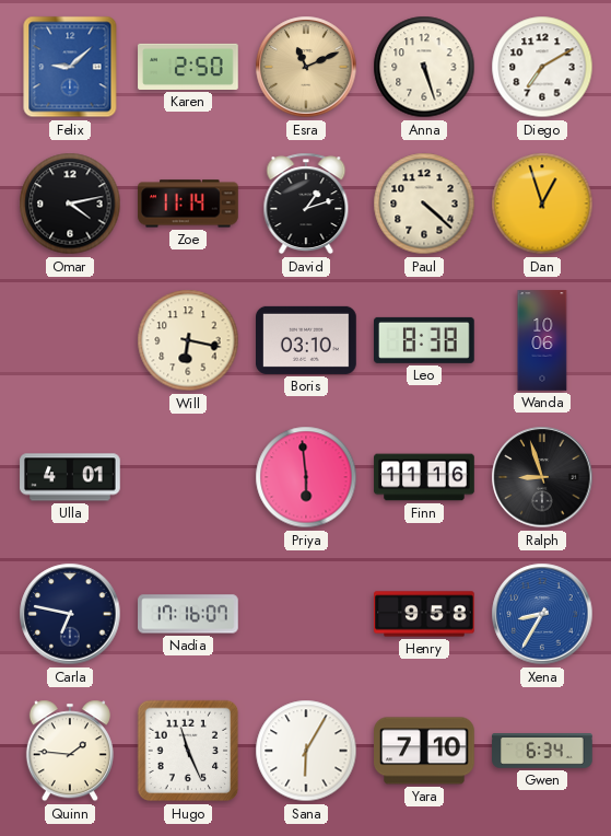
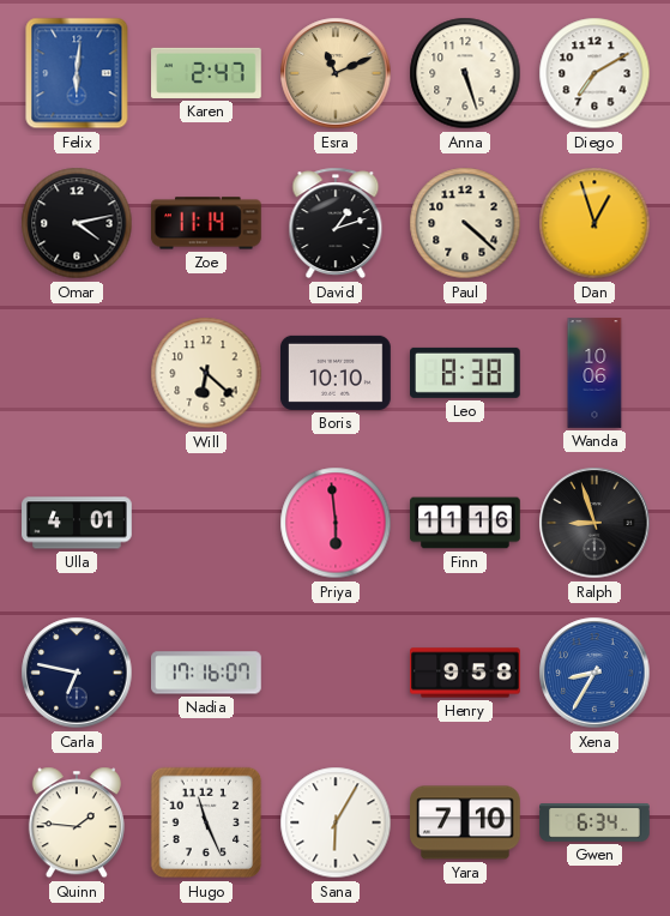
Felix: 9:08 -> 6:01 (77, 73)
Karen: 2:50 -> 2:47 (206, 73)
Will: 6:17 -> 6:22 (206, 373)
Boris: 03:10 -> 10:10 (337, 373)
